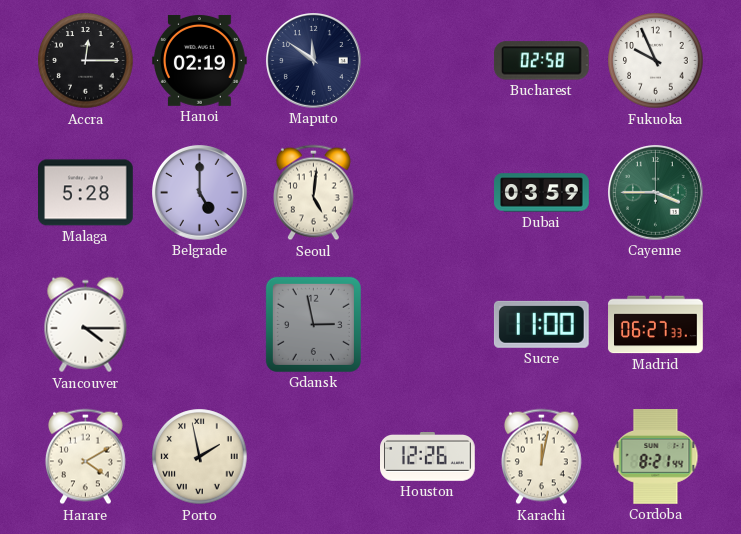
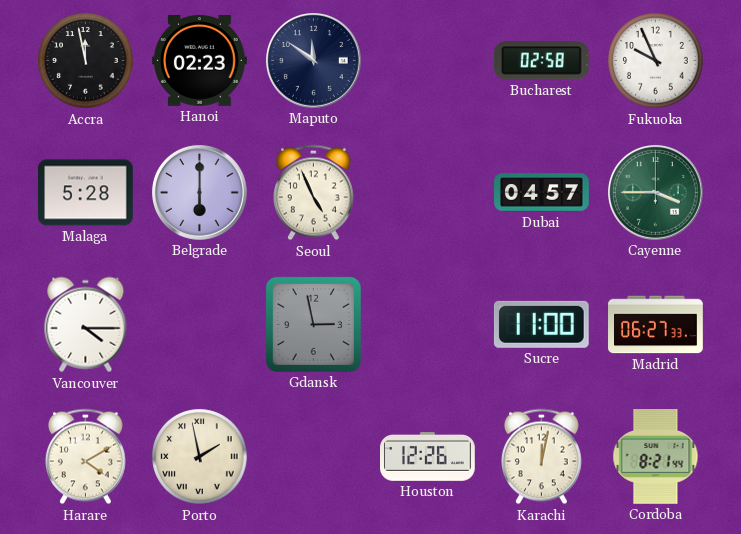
Accra: 12:15 -> 11:58 (86, 61)
Hanoi: 02:19 -> 02:23 (200, 60)
Belgrade: 5:00 -> 6:00 (200, 193)
Seoul: 5:01 -> 4:56 (313, 193)
Dubai: 03:59 -> 04:57 (542, 193)
